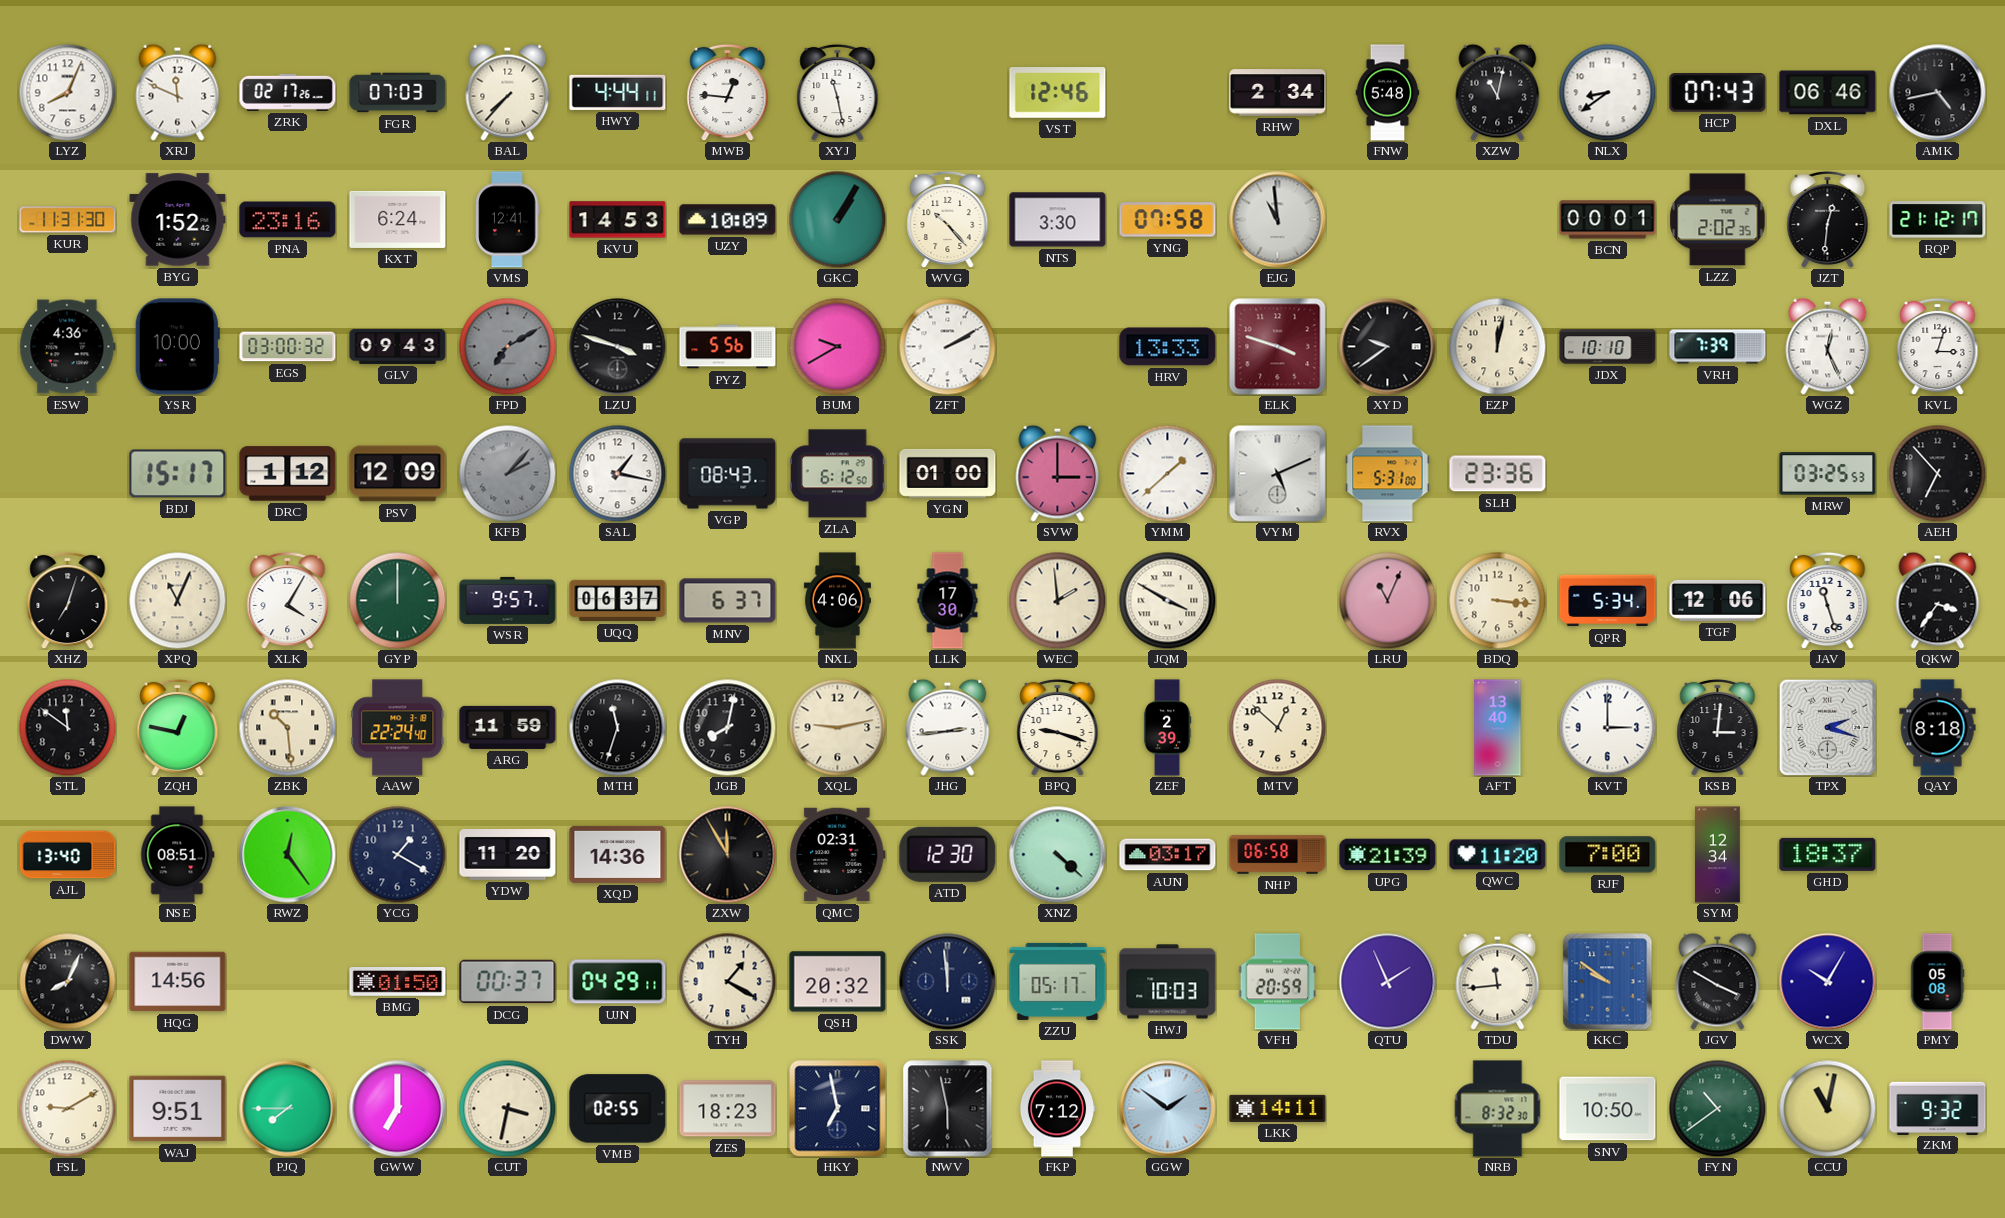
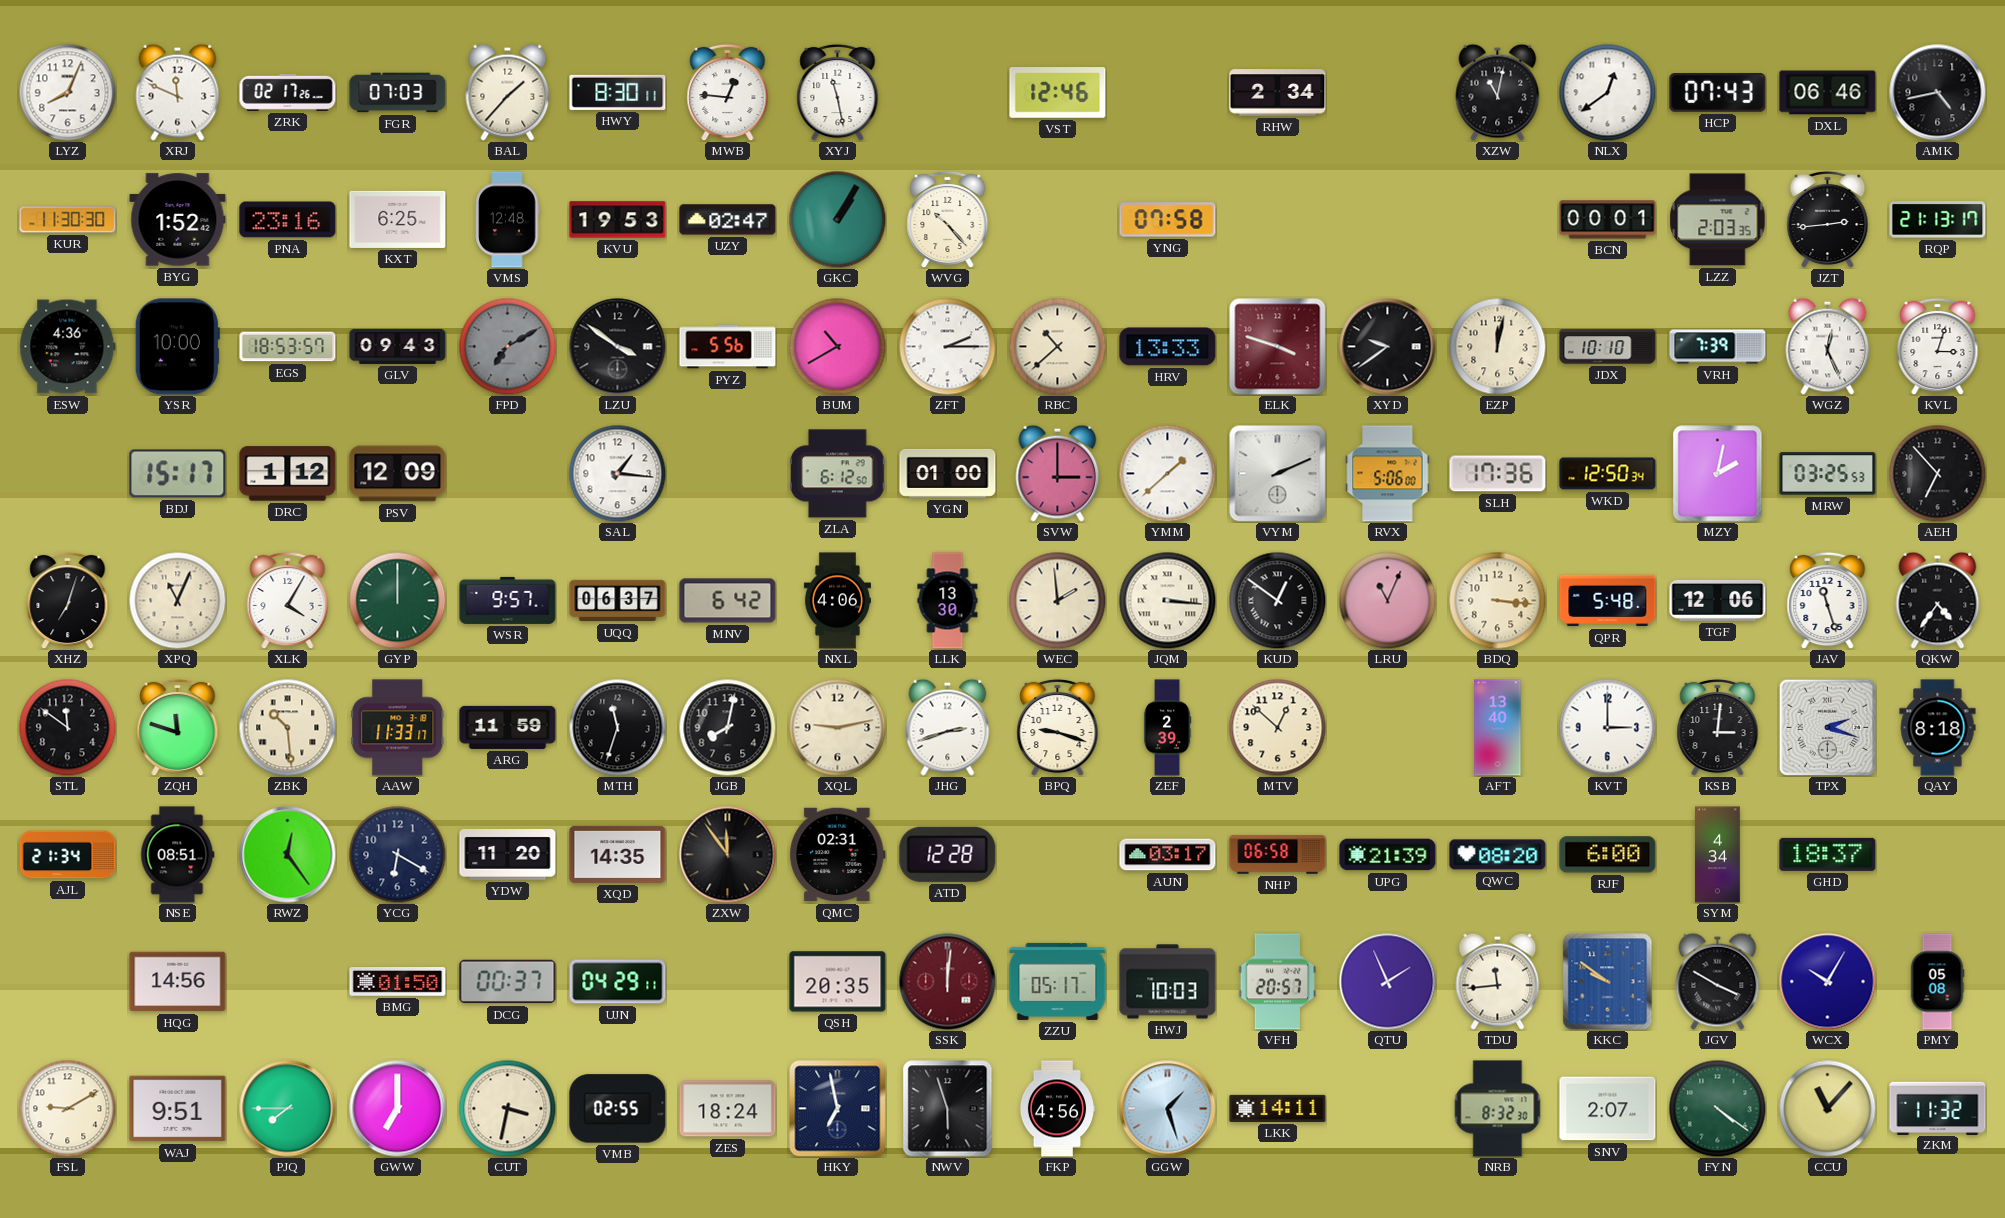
BAL: 7:37 -> 1:37 (508, 92)
HWY: 4:44 -> 8:30 (618, 92)
FNW: 5:48 -> none (1388, 93)
NLX: 8:39 -> 12:39 (1607, 92)
KUR: 11:31 -> 11:30 (68, 220)
KXT: 6:24 -> 6:25 (398, 219)
VMS: 12:41 -> 12:48 (508, 220)
KVU: 14:53 -> 19:53 (618, 220)
UZY: 10:09 -> 02:47 (728, 220)
NTS: 3:30 -> none (1058, 220)
EJG: 10:59 -> none (1278, 220)
LZZ: 2:02 -> 2:03 (1718, 220)
JZT: 12:31 -> 2:44 (1828, 219)
RQP: 21:12 -> 21:13 (1938, 220)
EGS: 03:00 -> 18:53 (288, 347)
LZU: 3:48 -> 3:51 (618, 347)
BUM: 9:40 -> 10:40 (837, 346)
ZFT: 2:10 -> 2:15 (947, 346)
RBC: none -> 10:38 (1057, 346)
KFB: 2:07 -> none (507, 473)
SAL: 1:17 -> 1:16 (617, 473)
VGP: 08:43 -> none (728, 474)
VYM: 5:11 -> 2:11 (1278, 474)
RVX: 5:31 -> 5:06 (1388, 474)
SLH: 23:36 -> 17:36 (1498, 474)
WKD: none -> 12:50 (1608, 474)
MZY: none -> 2:02 (1718, 474)
MNV: 6:37 -> 6:42 (728, 601)
LLK: 17:30 -> 13:30 (948, 601)
JQM: 3:50 -> 3:16 (1167, 600)
KUD: none -> 12:51 (1277, 600)
QPR: 5:34 -> 5:48 (1608, 601)
QKW: 3:36 -> 4:36 (1938, 600)
ZQH: 12:47 -> 11:48 (178, 727)
AAW: 22:24 -> 11:33 (398, 728)
JHG: 2:44 -> 2:42 (948, 727)
AJL: 13:40 -> 21:34 (68, 855)
YCG: 1:20 -> 6:20 (397, 854)
XQD: 14:36 -> 14:35 (618, 854)
ZXW: 11:55 -> 11:54 (728, 855)
ATD: 12:30 -> 12:28 (948, 854)
XNZ: 4:22 -> none (1058, 855)
QWC: 11:20 -> 08:20 (1498, 855)
RJF: 7:00 -> 6:00 (1608, 855)
SYM: 12:34 -> 4:34 (1718, 855)
DWW: 8:04 -> none (67, 981)
TYH: 1:20 -> none (727, 981)
QSH: 20:32 -> 20:35 (838, 982)
SSK: 11:59 -> 12:01 (948, 982)
SSK dial: navy -> burgundy (948, 982)
VFH: 20:59 -> 20:57 (1278, 982)
ZES: 18:23 -> 18:24 (728, 1109)
NWV: 5:58 -> 5:57 (948, 1109)
FKP: 7:12 -> 4:56 (1057, 1109)
GGW: 1:51 -> 1:27 (1168, 1109)
SNV: 10:50 -> 2:07 (1608, 1109)
FYN: 10:39 -> 4:21 (1717, 1108)
CCU: 11:02 -> 11:07 (1827, 1108)
ZKM: 9:32 -> 11:32 (1938, 1108)
